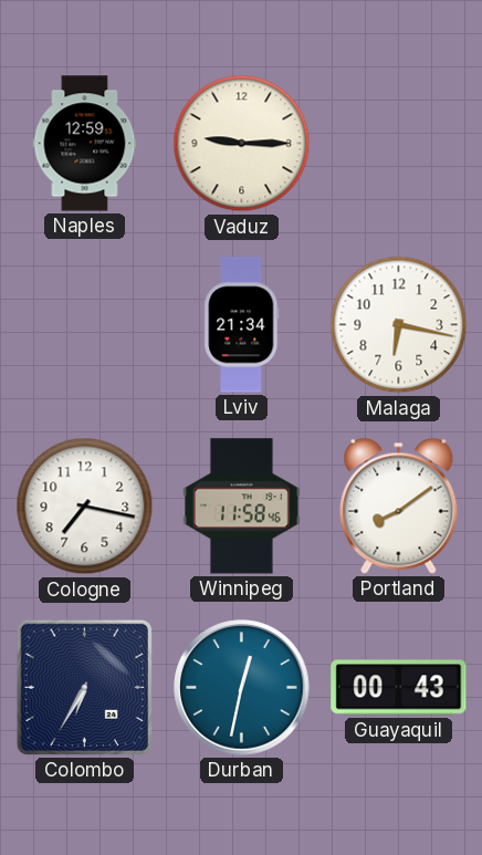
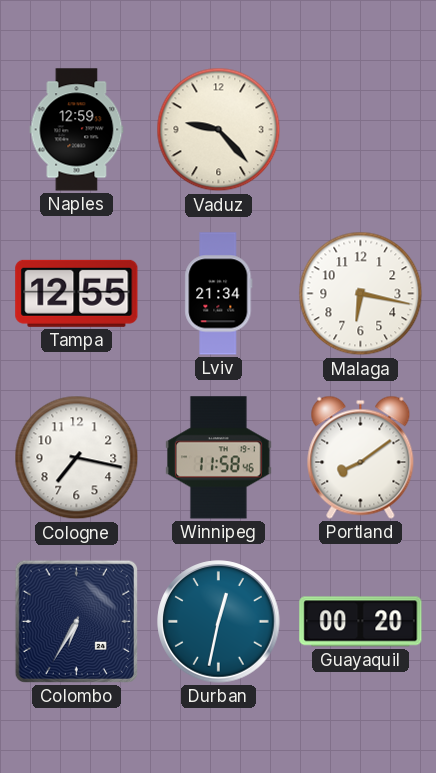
Vaduz: 9:15 -> 9:23 (219, 130)
Tampa: none -> 12:55 (77, 293)
Guayaquil: 00:43 -> 00:20 (361, 622)
